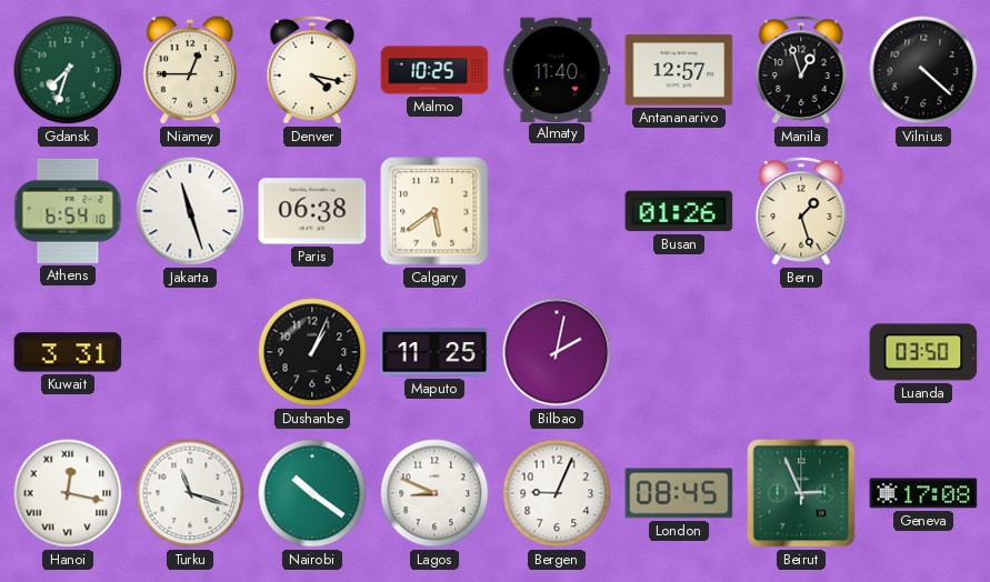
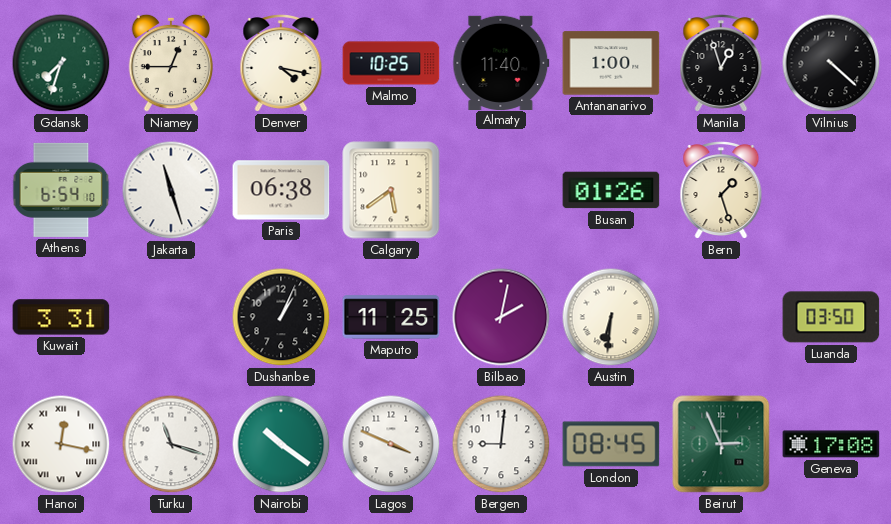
Antananarivo: 12:57 -> 1:00 (611, 63)
Austin: none -> 6:31 (611, 317)
Lagos: 8:49 -> 3:49 (391, 444)
Bergen: 9:04 -> 9:01 (501, 444)
